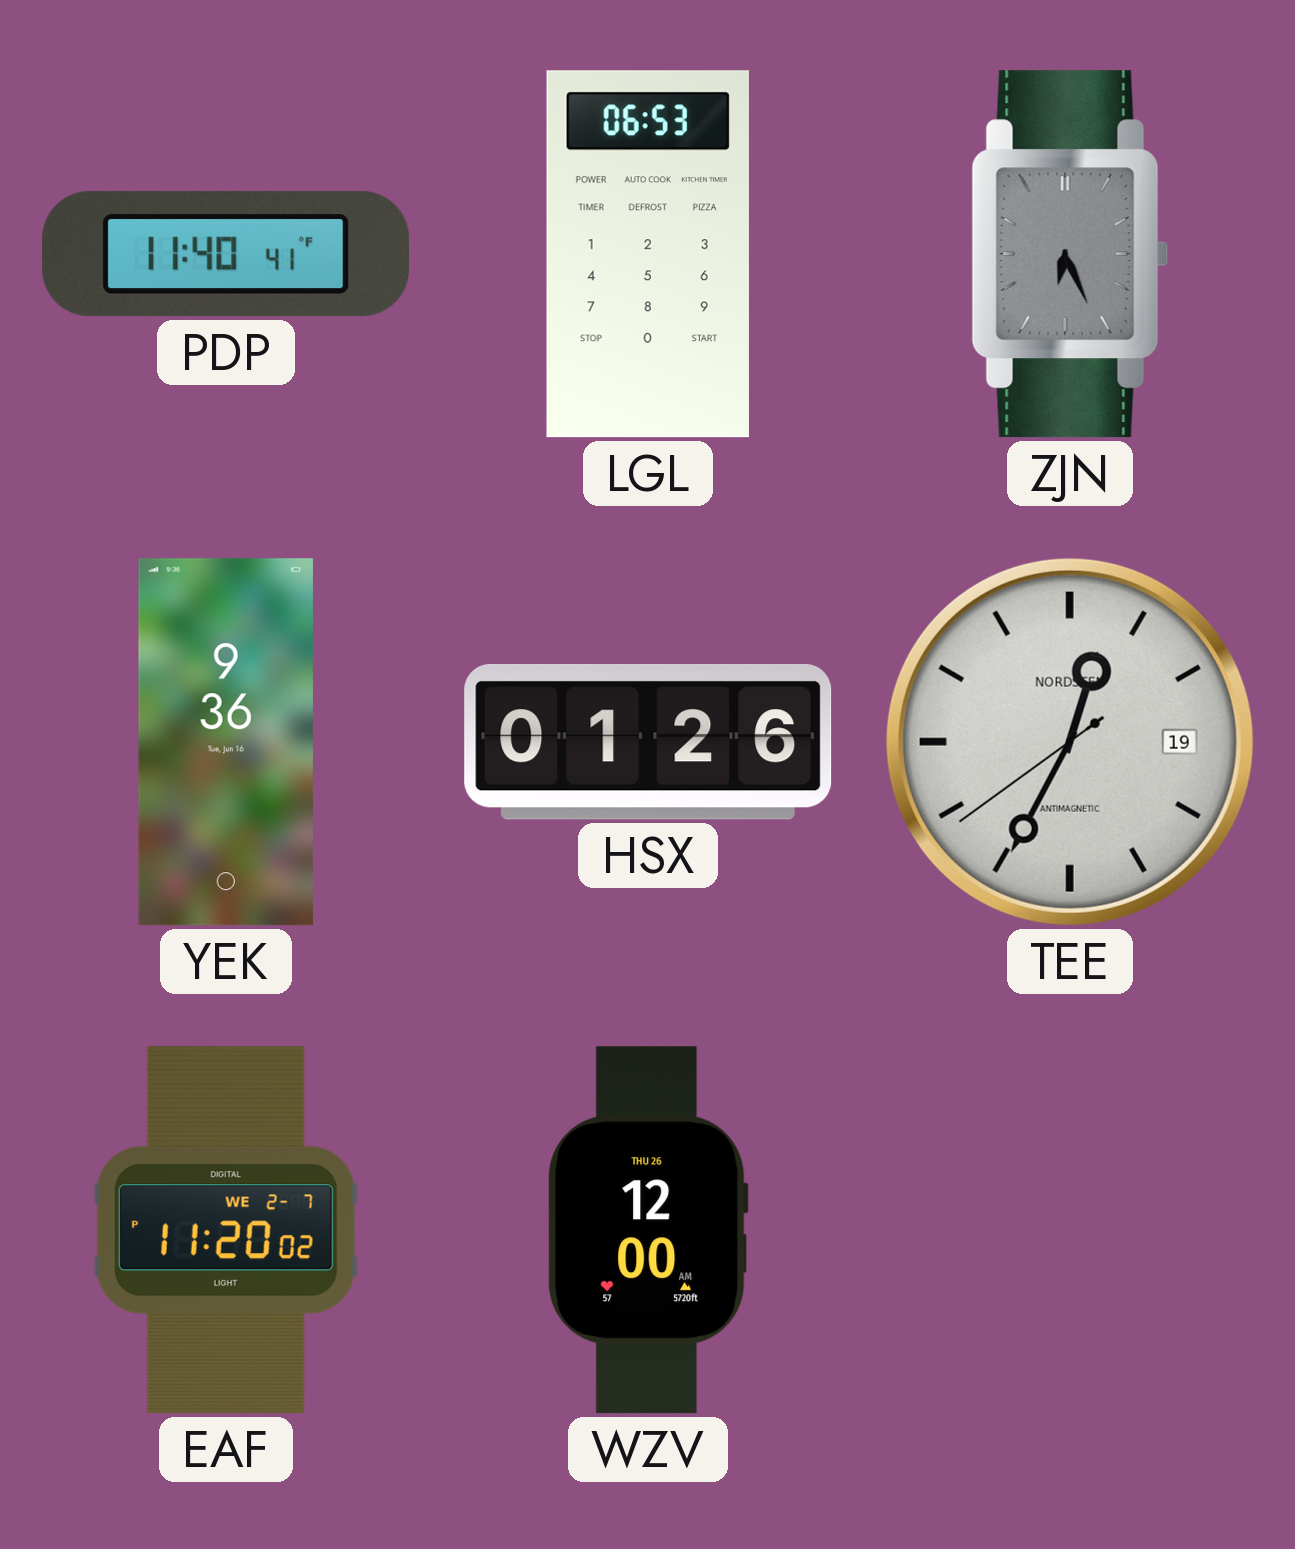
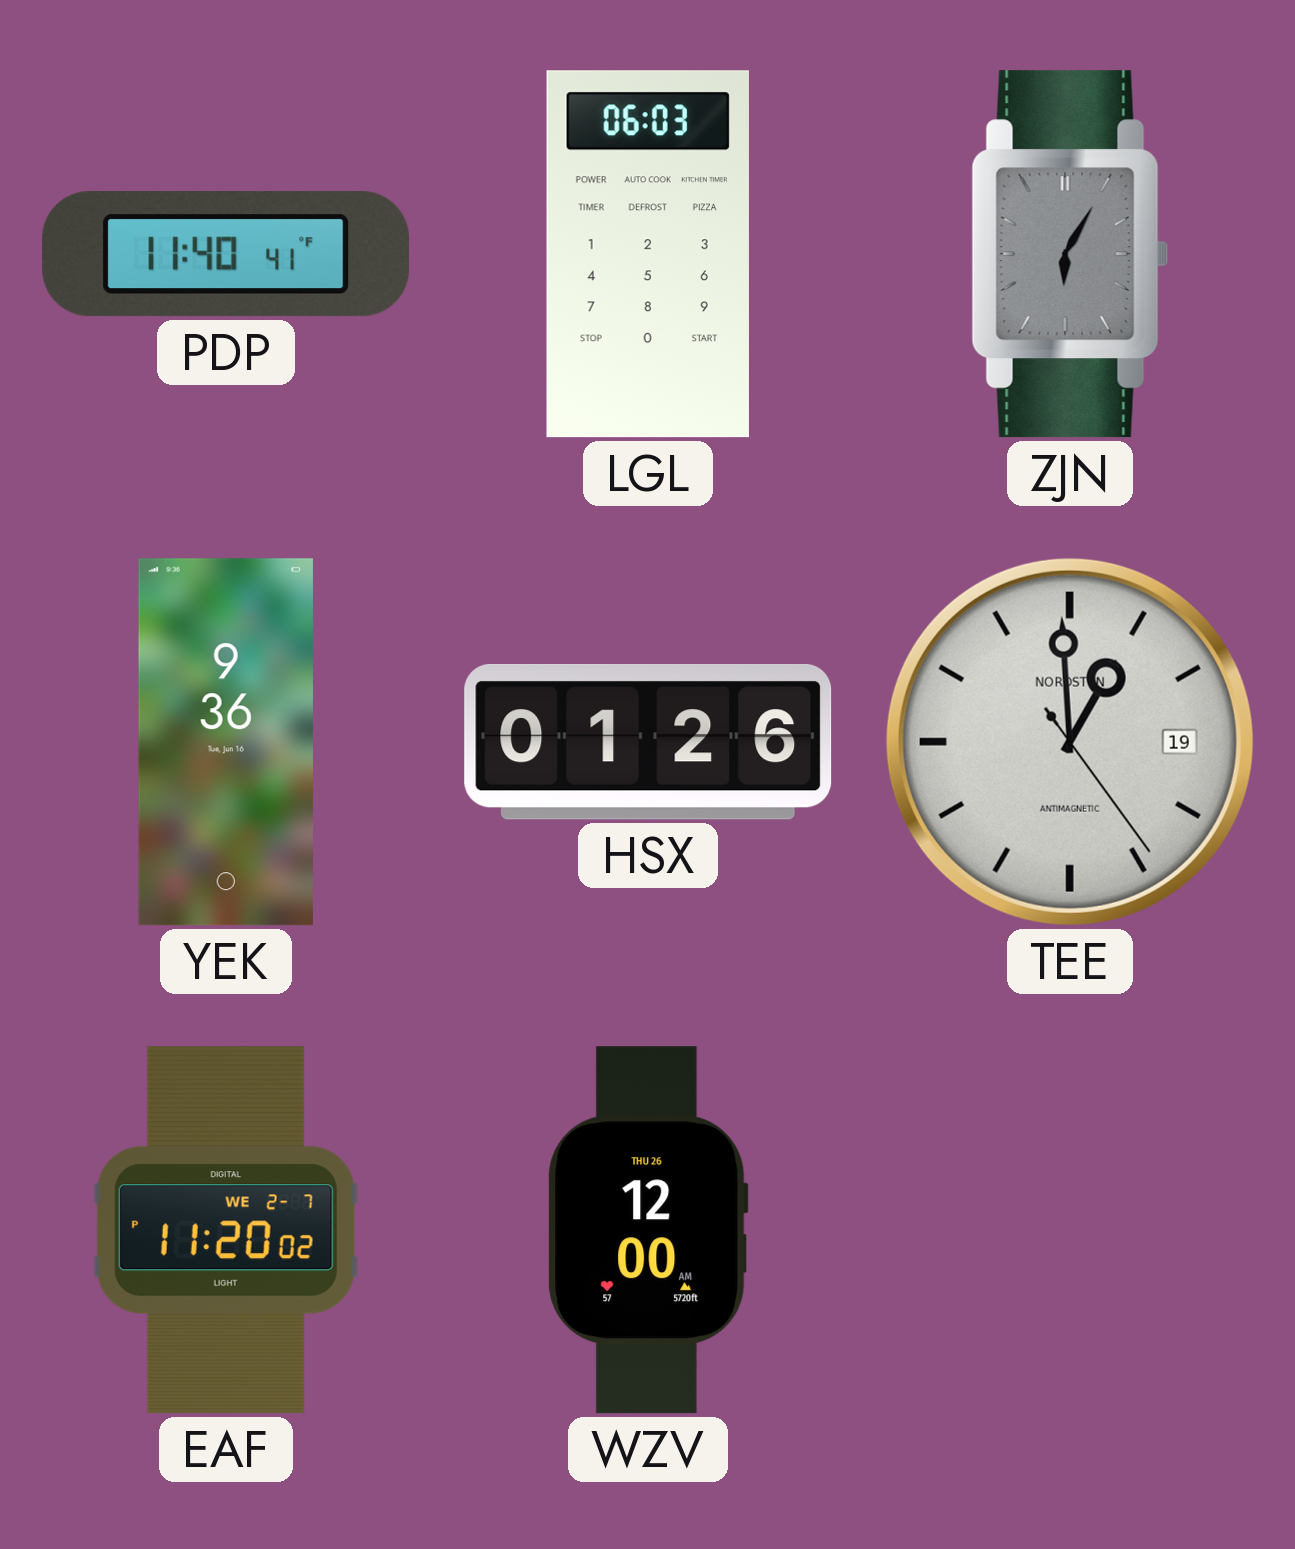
LGL: 06:53 -> 06:03 (648, 254)
ZJN: 6:26 -> 6:05 (1070, 254)
TEE: 12:34 -> 12:59 (1070, 742)
